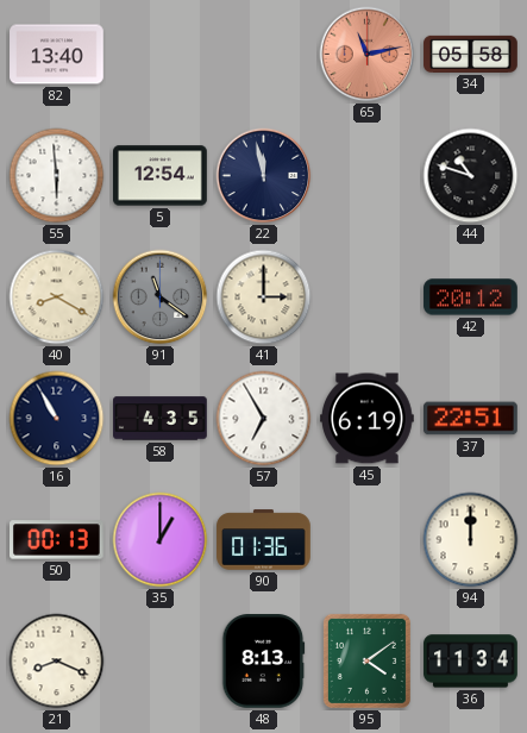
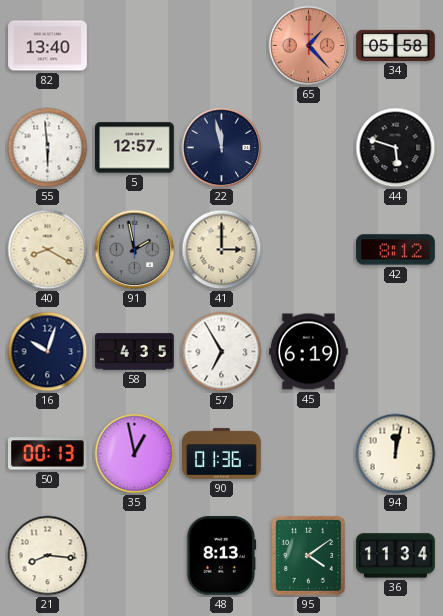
65: 11:13 -> 1:23 (309, 46)
5: 12:54 -> 12:57 (135, 148)
44: 10:48 -> 5:48 (396, 148)
91: 11:21 -> 1:58 (135, 250)
42: 20:12 -> 8:12 (396, 250)
16: 10:55 -> 10:03 (48, 352)
37: 22:51 -> none (471, 419)
35: 1:00 -> 12:58 (135, 454)
94: 12:00 -> 12:02 (396, 454)
21: 8:19 -> 8:16 (48, 556)
